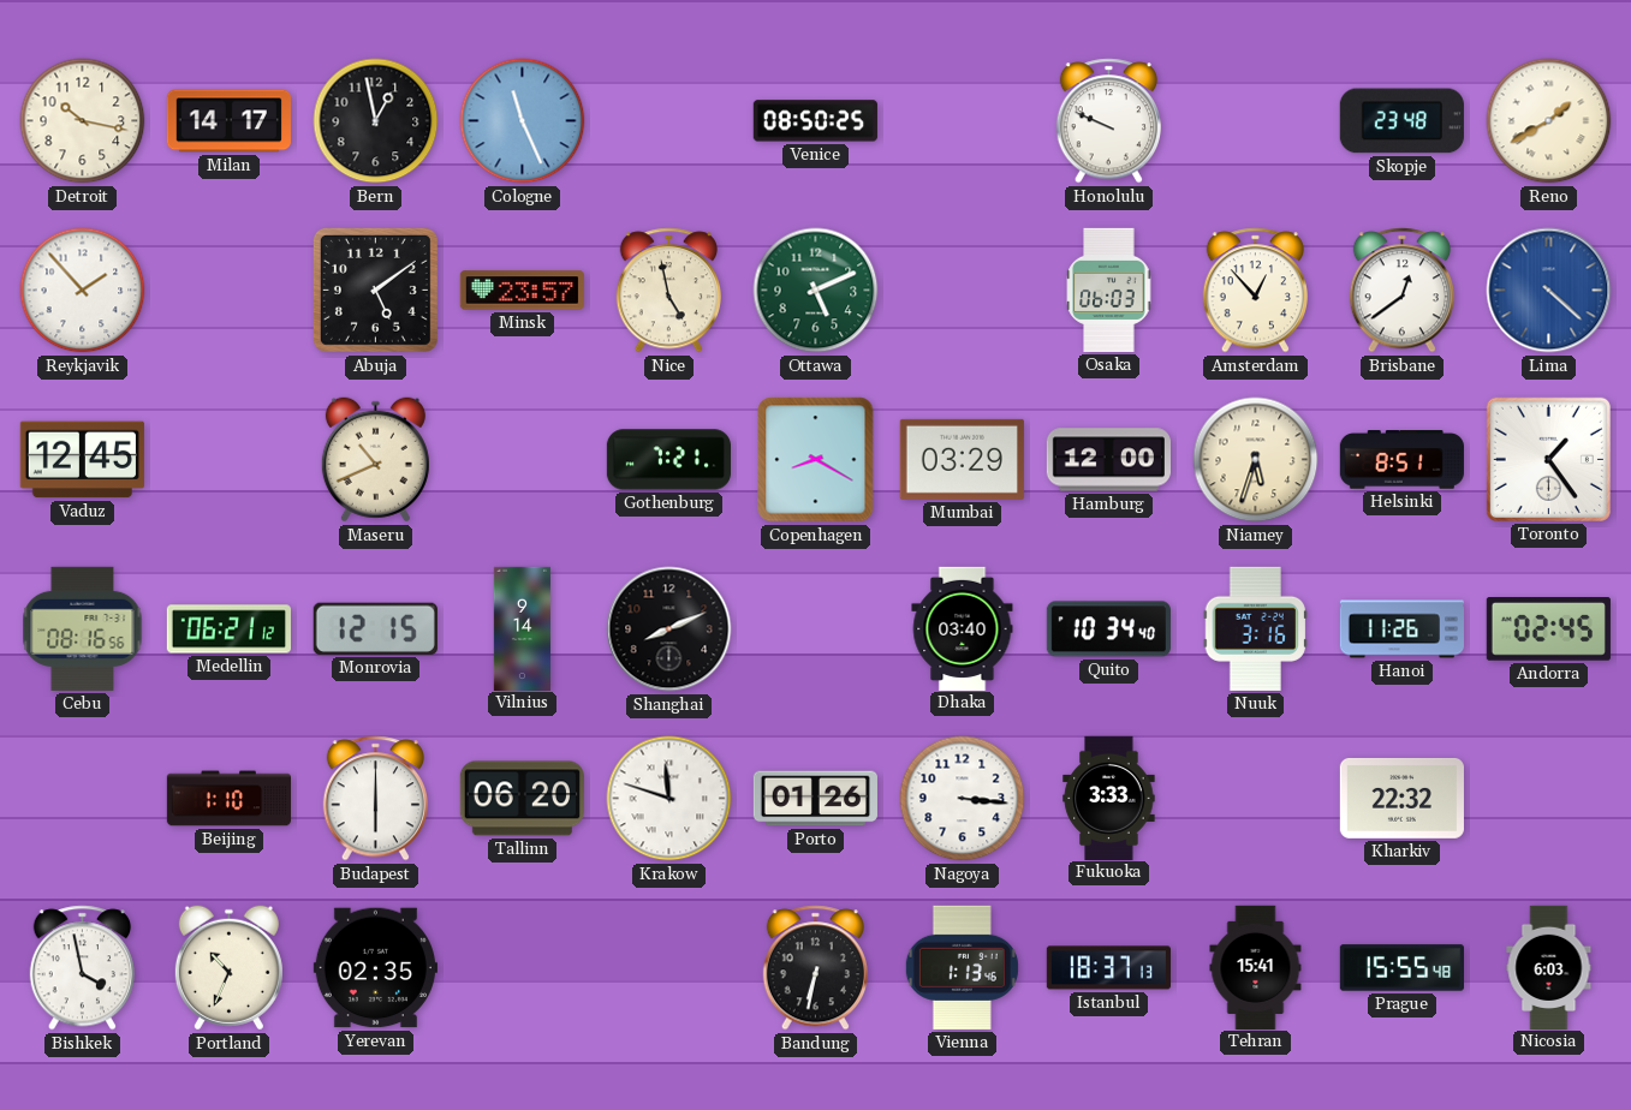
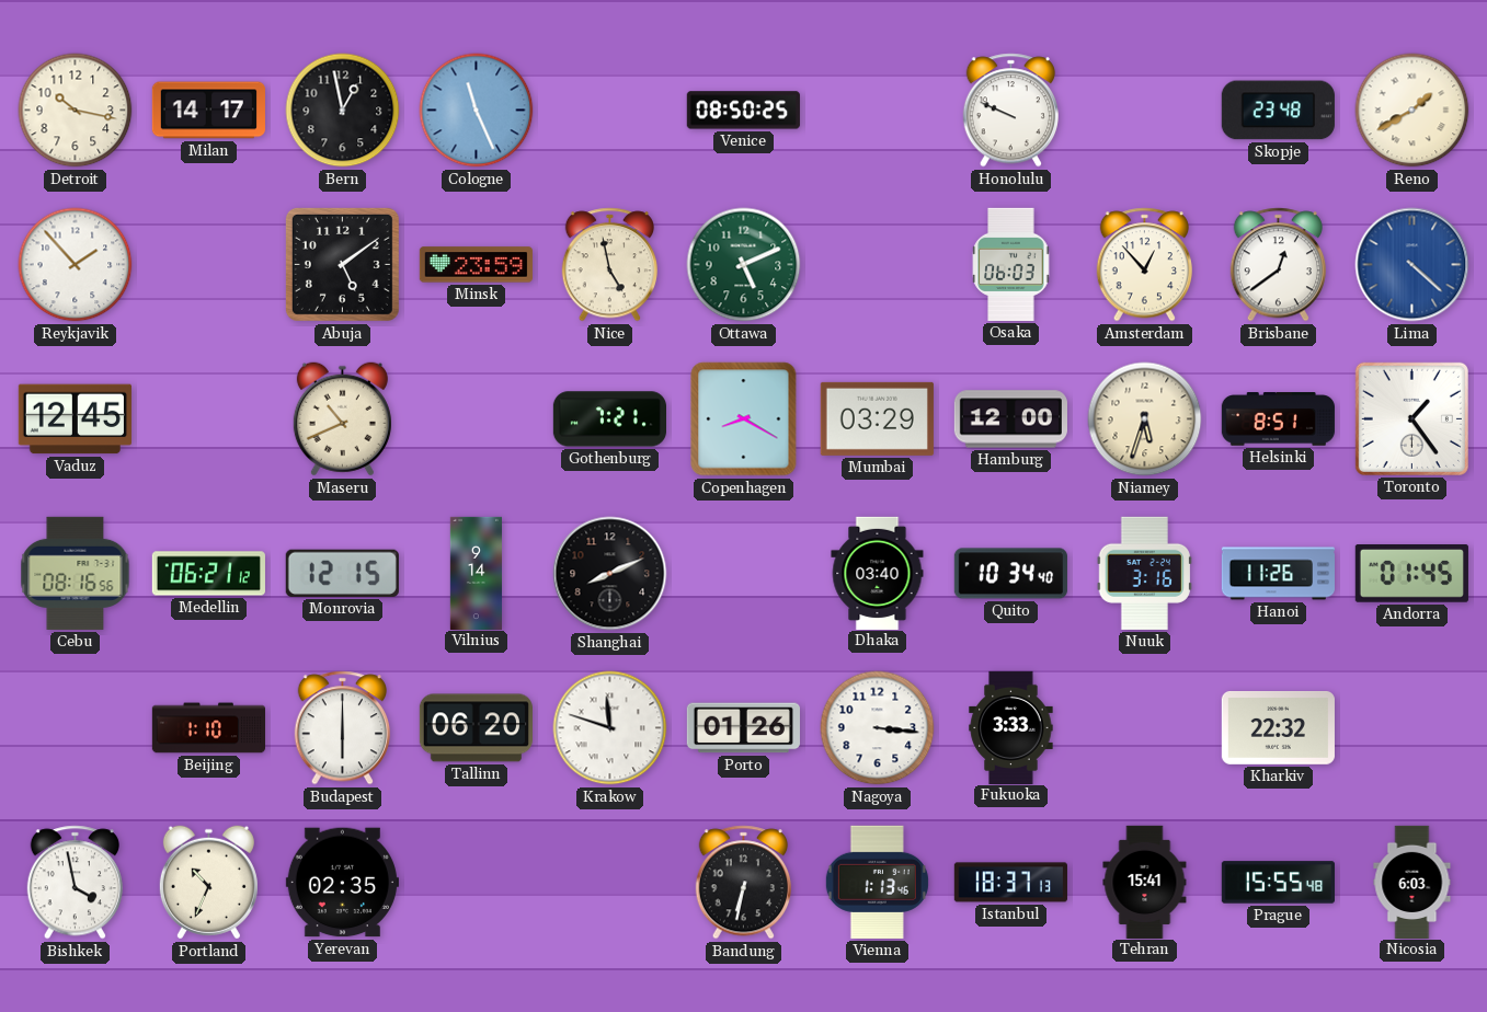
Minsk: 23:57 -> 23:59 (476, 265)
Andorra: 02:45 -> 01:45 (1411, 574)
